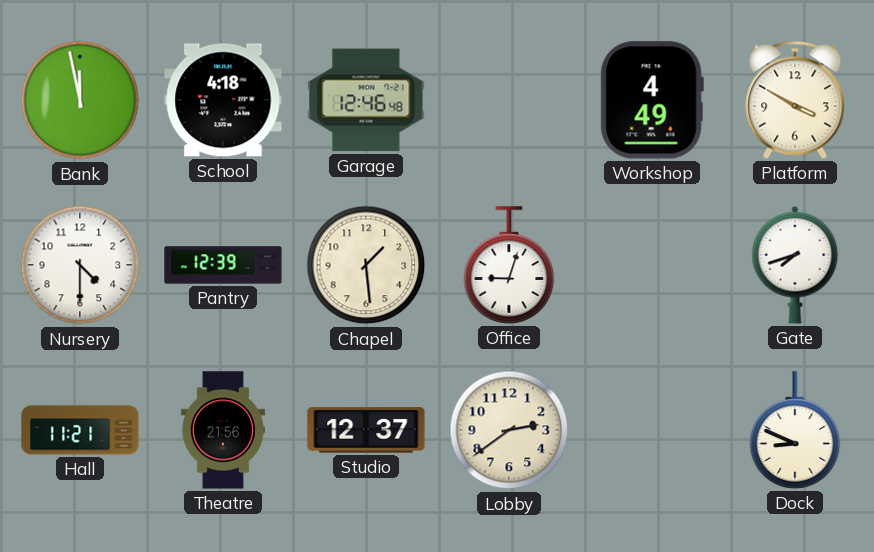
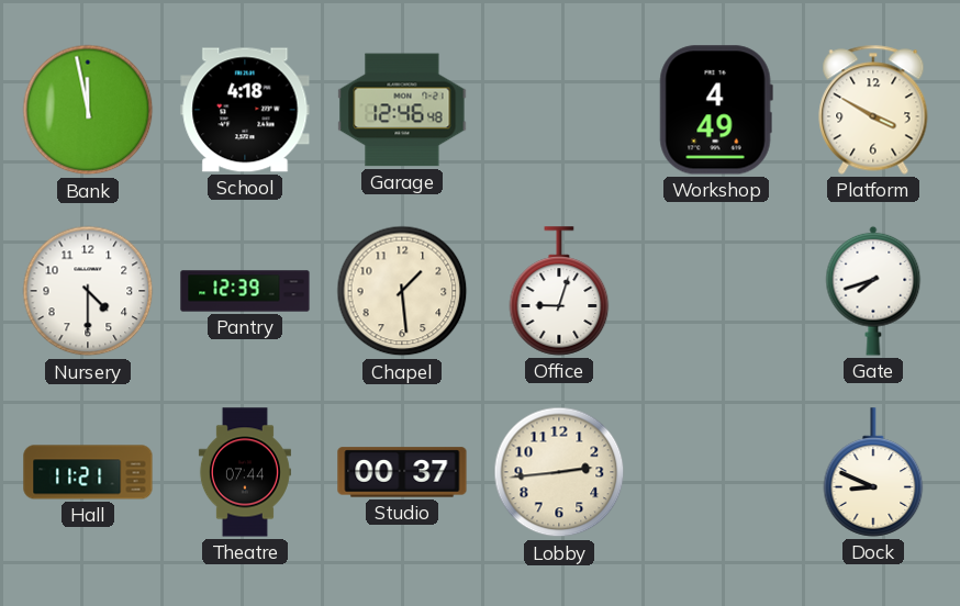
Theatre: 21:56 -> 07:44 (245, 472)
Studio: 12:37 -> 00:37 (402, 472)
Lobby: 2:39 -> 2:44 (559, 472)
